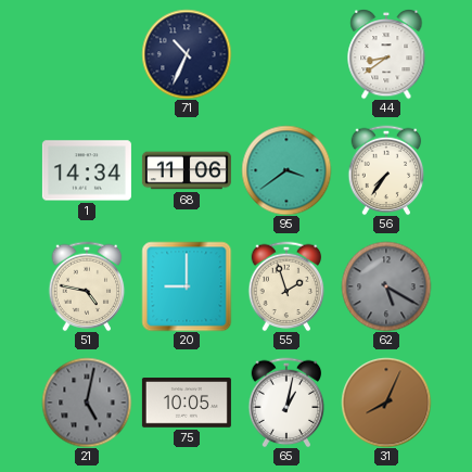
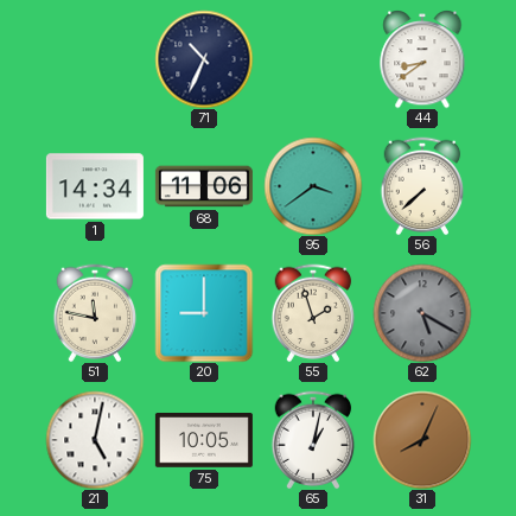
56: 7:36 -> 7:38 (422, 186)
51: 4:47 -> 11:47 (95, 313)
21 dial: grey -> white (95, 440)
